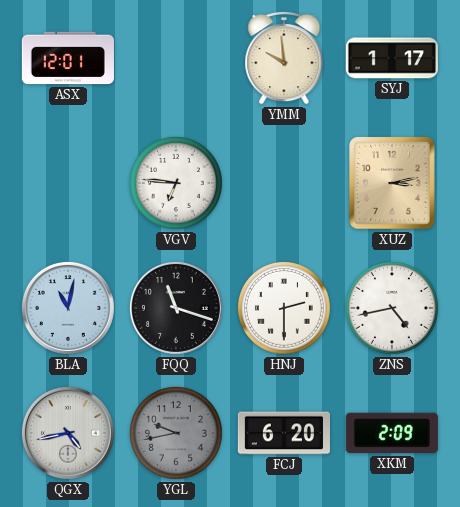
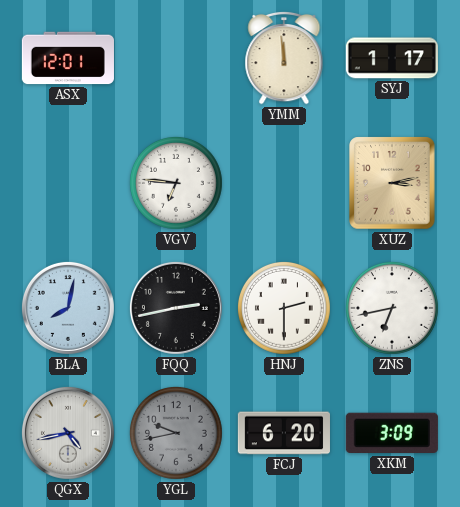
YMM: 9:59 -> 11:59 (284, 58)
BLA: 11:02 -> 8:02 (68, 308)
FQQ: 11:18 -> 2:43 (176, 308)
ZNS: 4:43 -> 6:43 (392, 308)
XKM: 2:09 -> 3:09 (392, 433)
